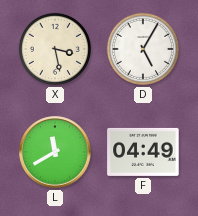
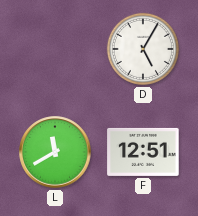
X: 3:28 -> none (55, 49)
F: 04:49 -> 12:51 (143, 152)
